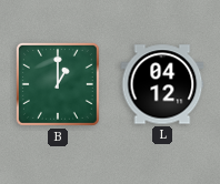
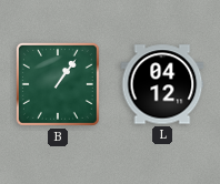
B: 1:00 -> 1:06 (58, 84)
